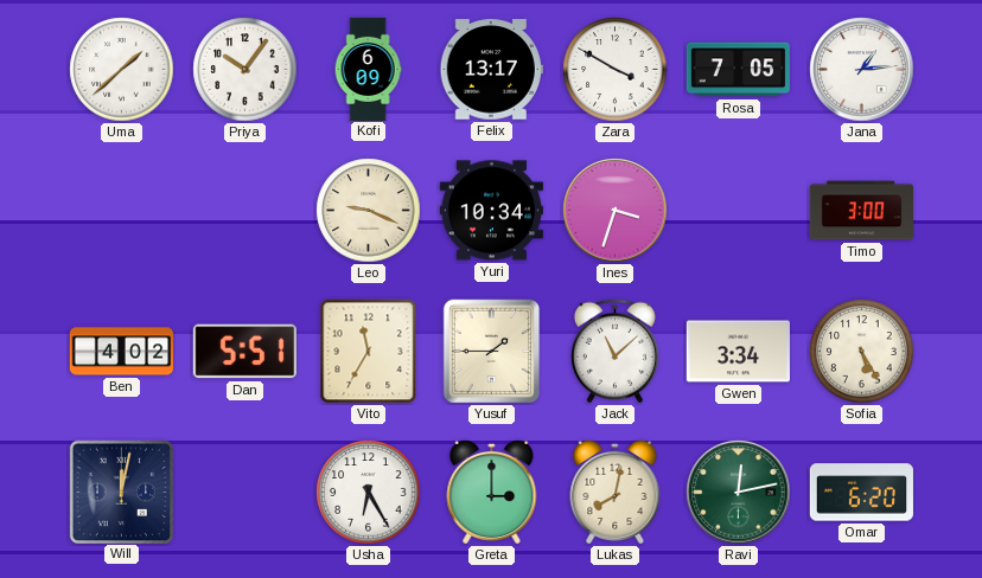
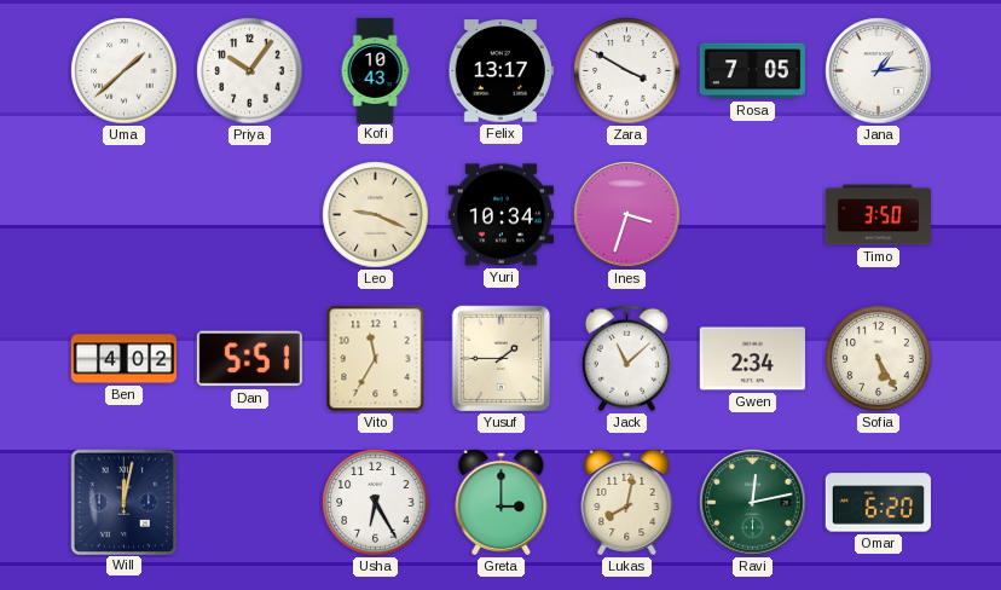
Kofi: 6:09 -> 10:43 (375, 70)
Timo: 3:00 -> 3:50 (878, 215)
Gwen: 3:34 -> 2:34 (752, 359)
